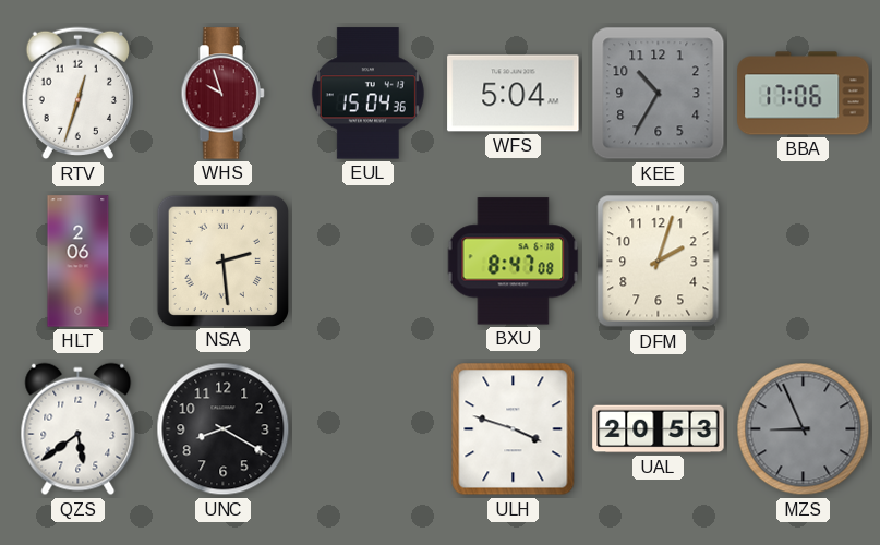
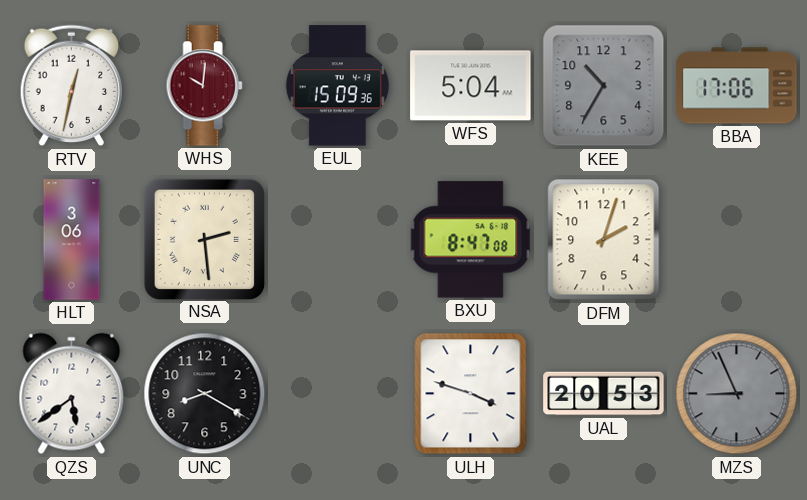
RTV: 12:33 -> 12:32 (71, 86)
WHS: 9:57 -> 10:01 (204, 86)
EUL: 15:04 -> 15:09 (337, 86)
HLT: 2:06 -> 3:06 (72, 240)
